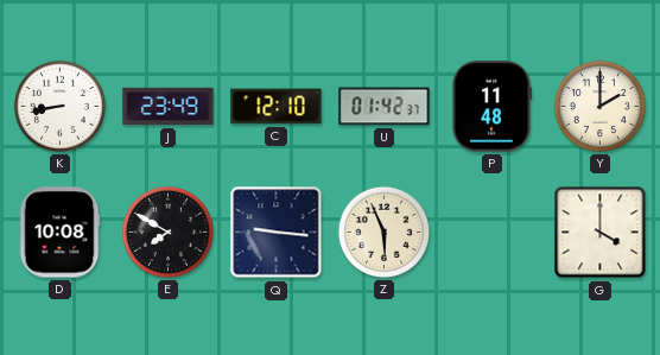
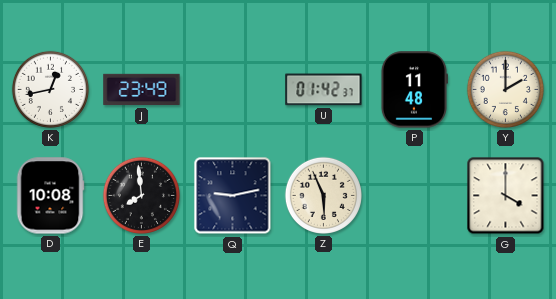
K: 8:43 -> 12:43 (50, 89)
C: 12:10 -> none (277, 107)
E: 7:50 -> 7:59 (141, 195)
Q: 9:16 -> 9:13 (233, 196)
